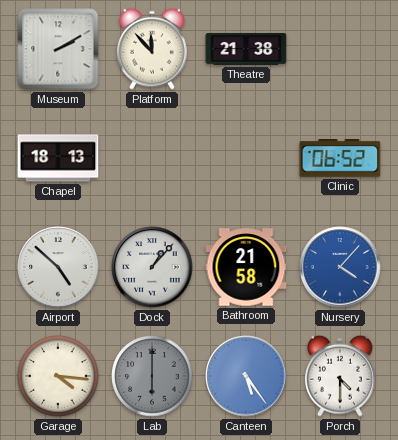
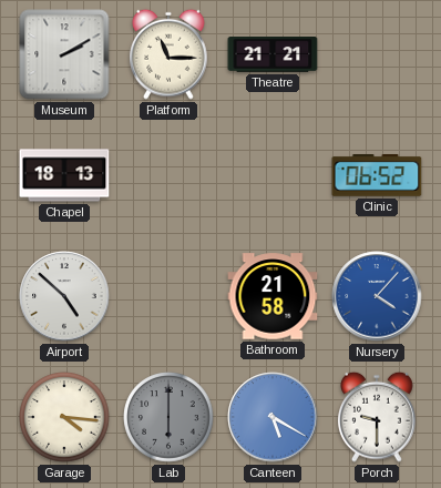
Platform: 11:53 -> 11:15 (170, 54)
Theatre: 21:38 -> 21:21 (273, 55)
Dock: 1:07 -> none (152, 267)
Canteen: 5:24 -> 5:20 (273, 417)
Porch: 4:30 -> 9:30 (378, 417)
